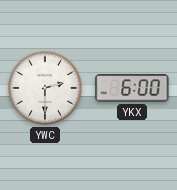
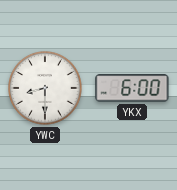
YWC: 2:30 -> 8:30 (46, 89)
